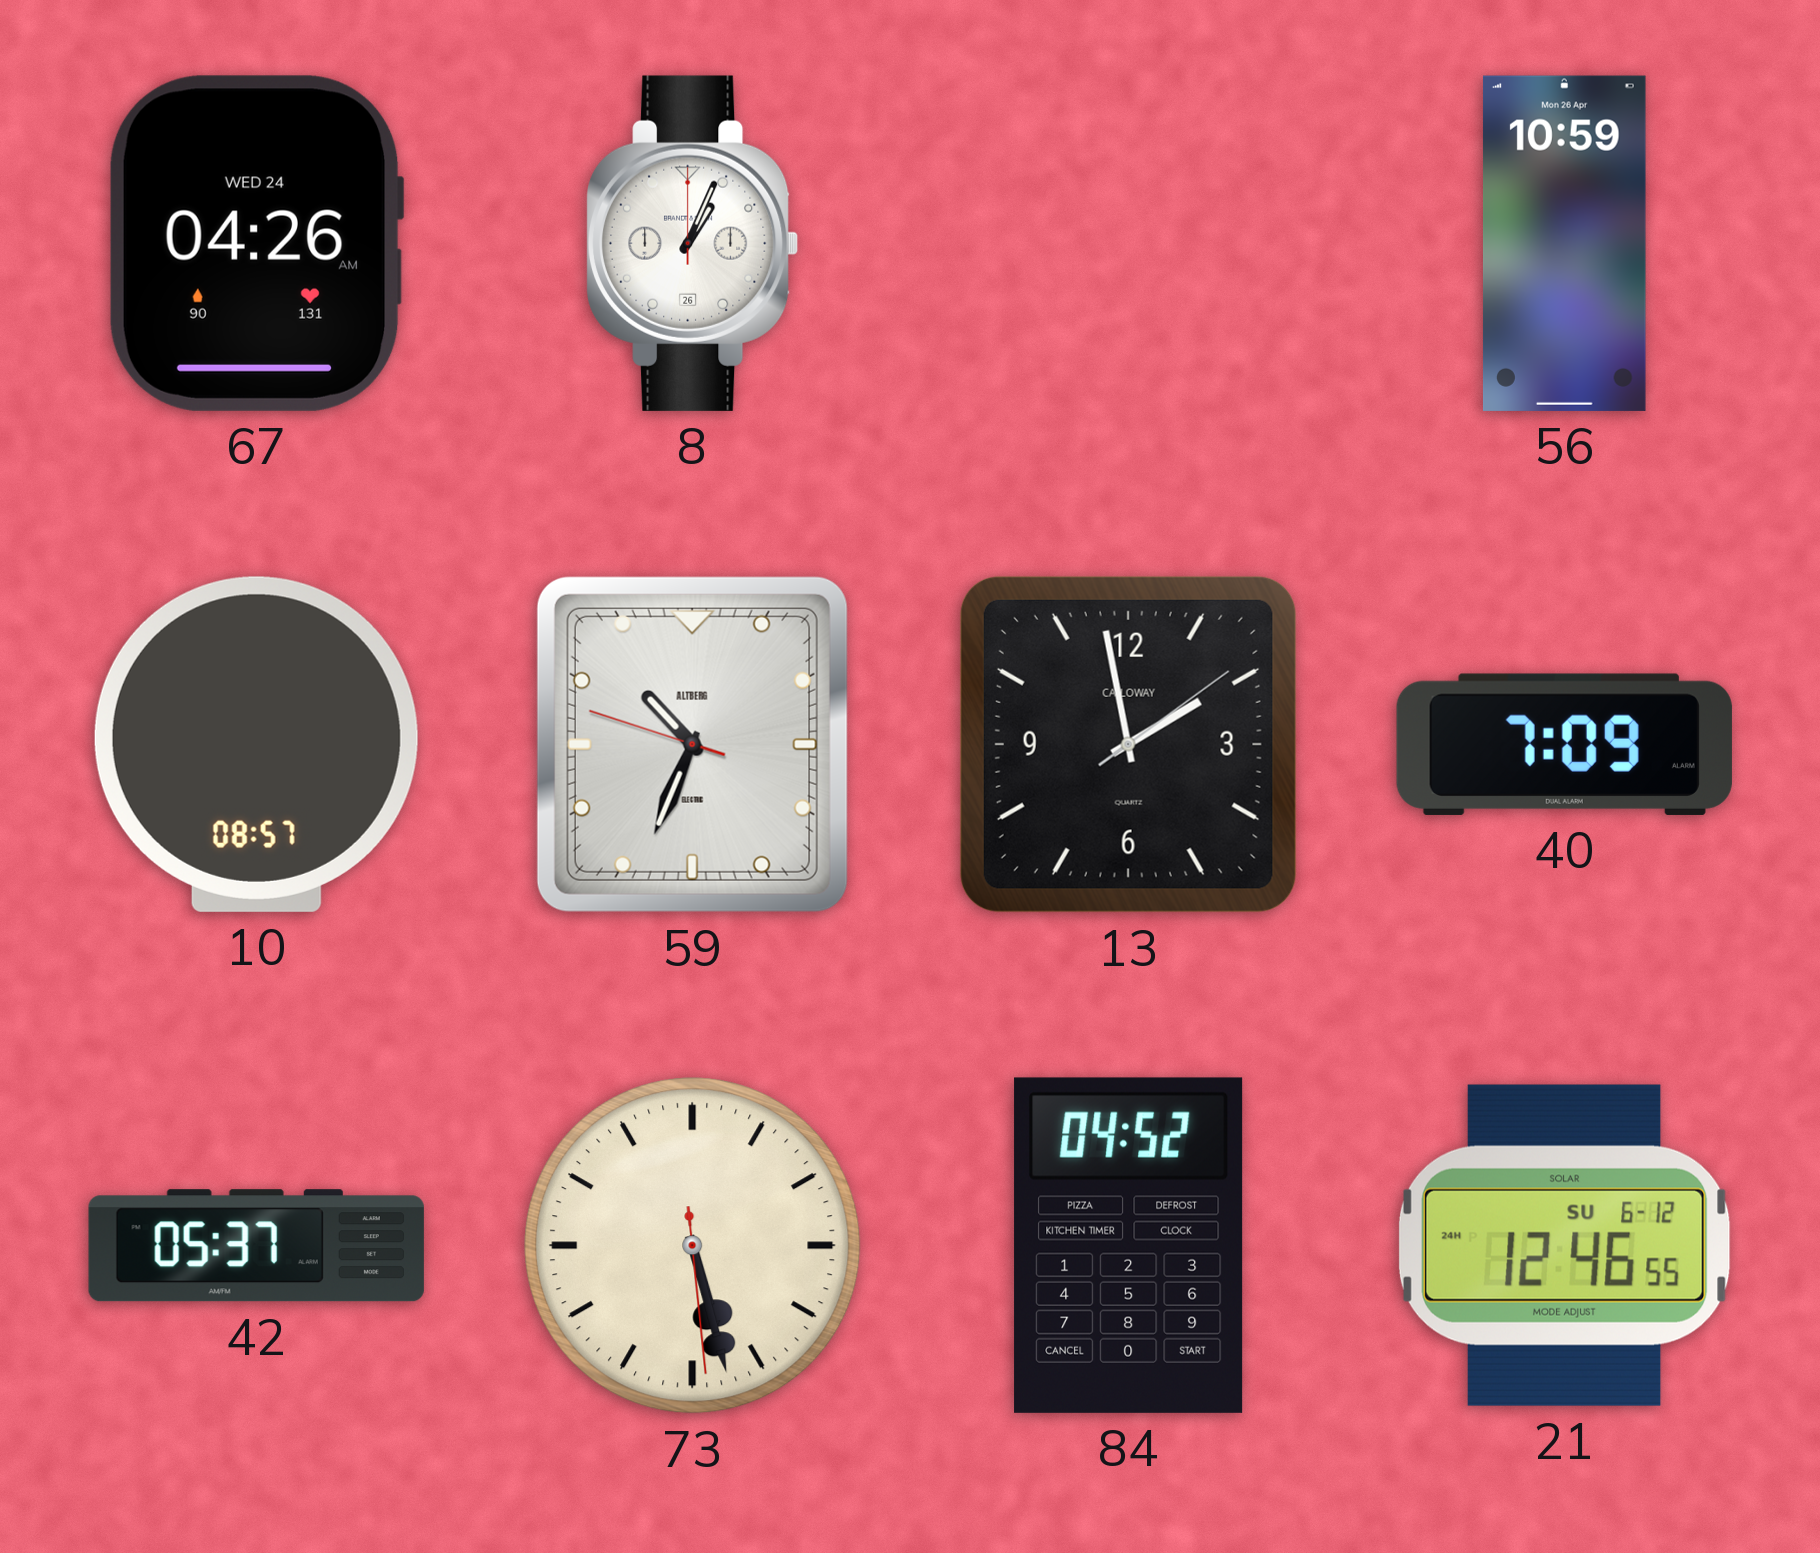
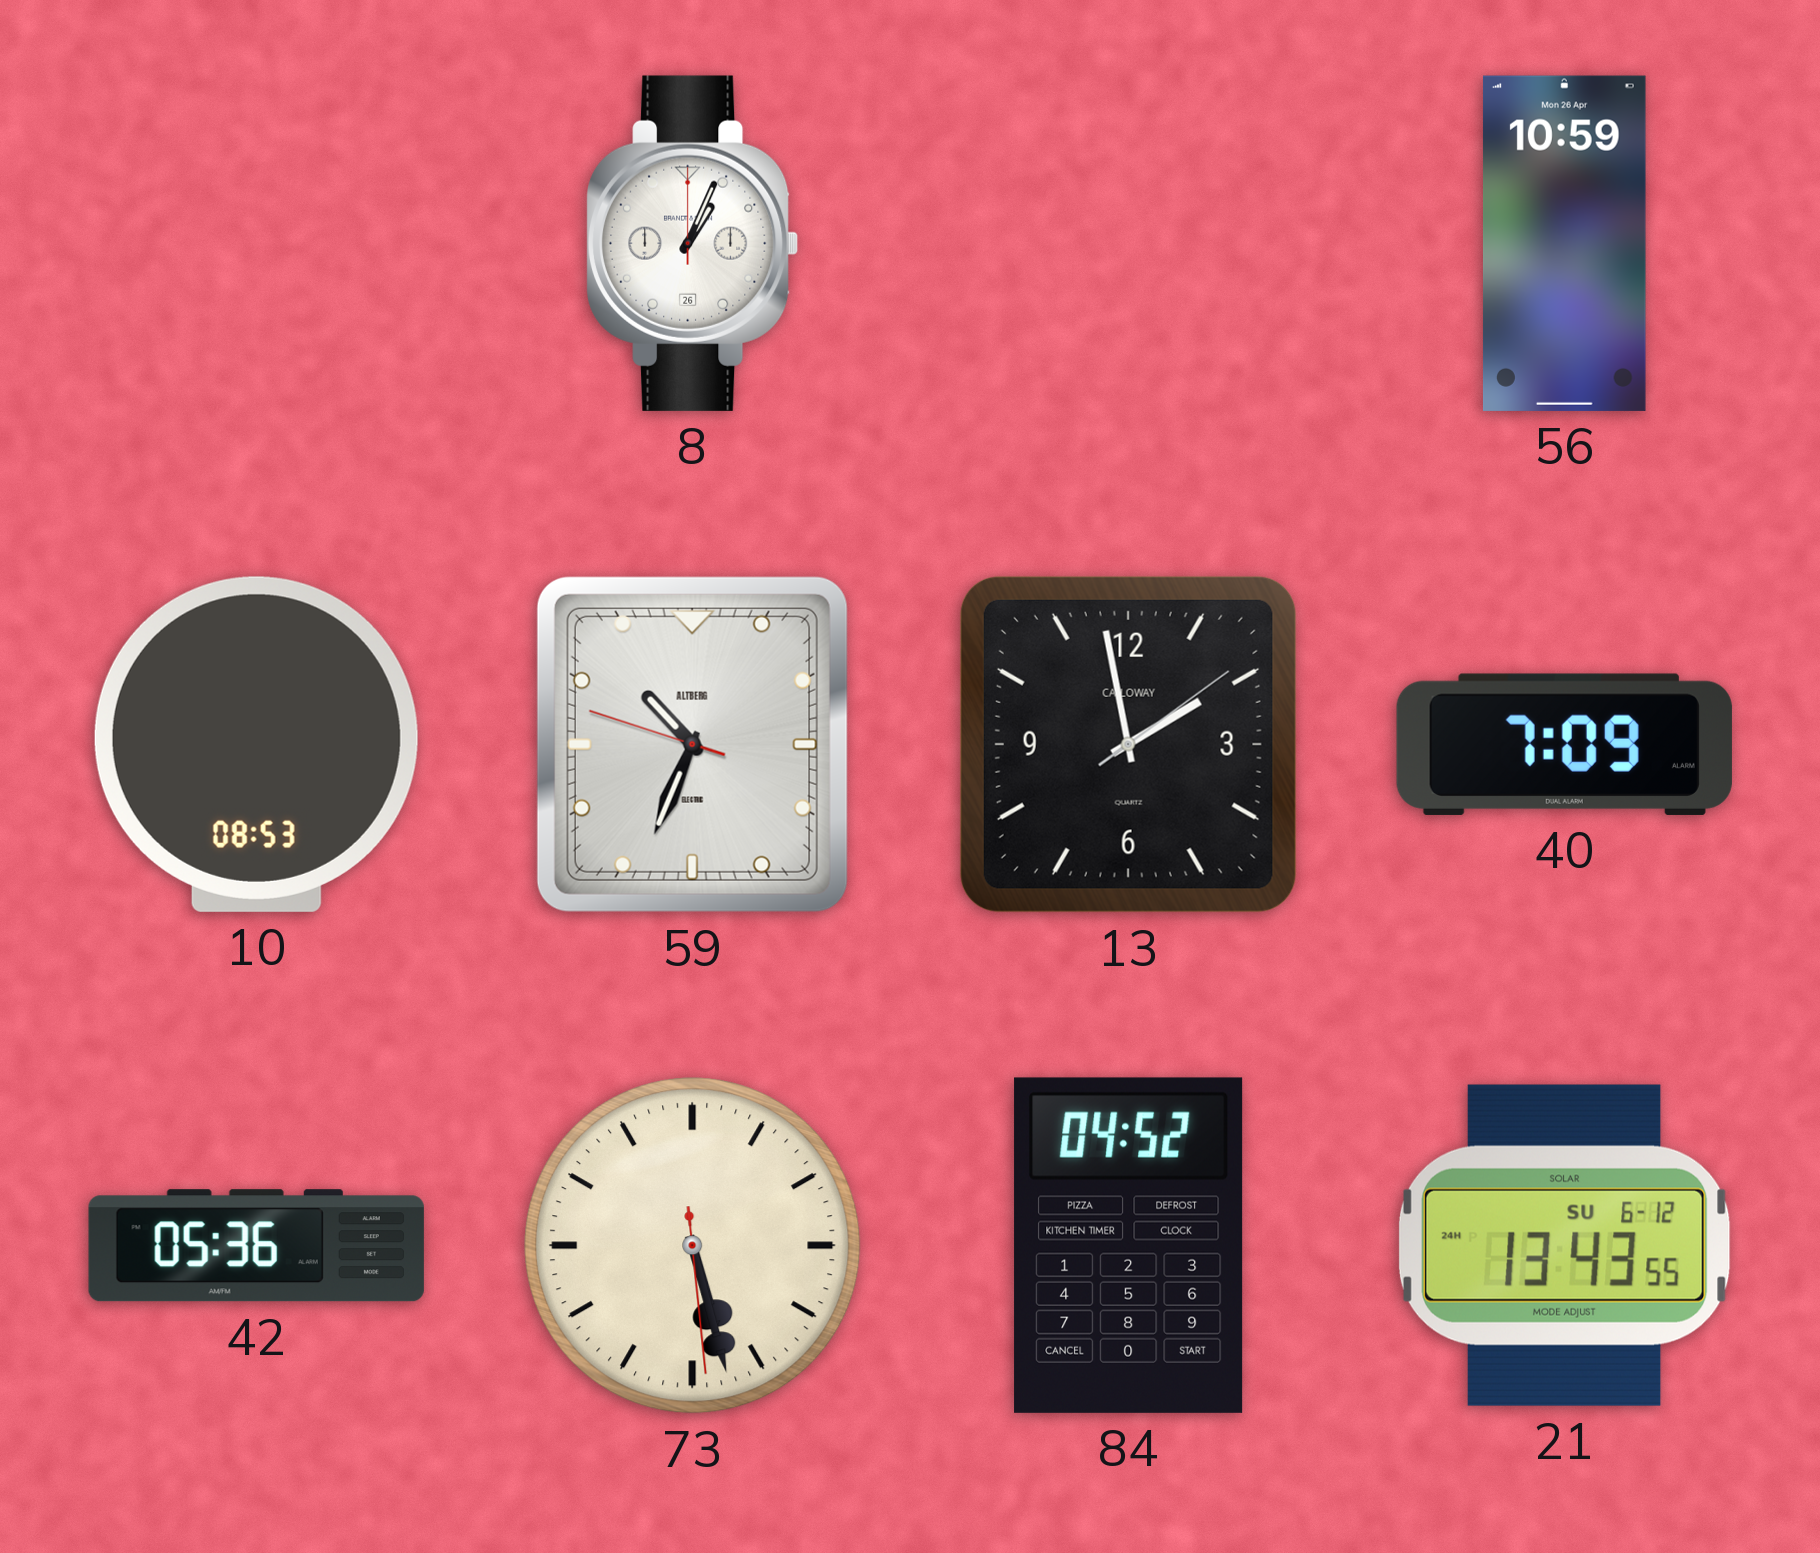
67: 04:26 -> none (256, 243)
10: 08:57 -> 08:53 (256, 744)
42: 05:37 -> 05:36 (256, 1246)
21: 12:46 -> 13:43 (1564, 1245)
